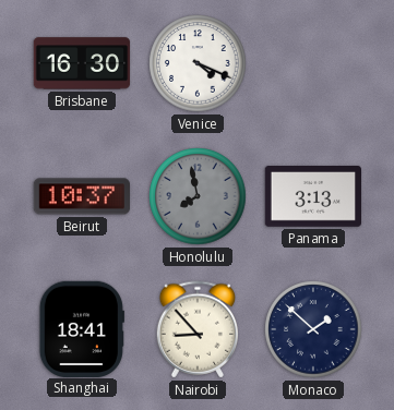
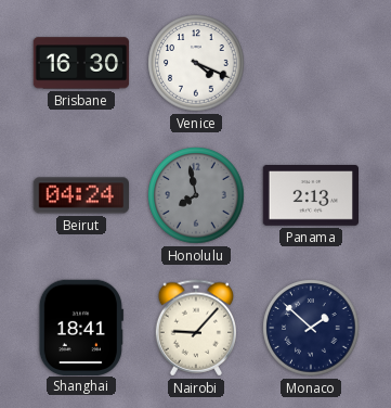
Beirut: 10:37 -> 04:24 (80, 195)
Panama: 3:13 -> 2:13 (311, 196)
Nairobi: 8:53 -> 9:07 (195, 328)
